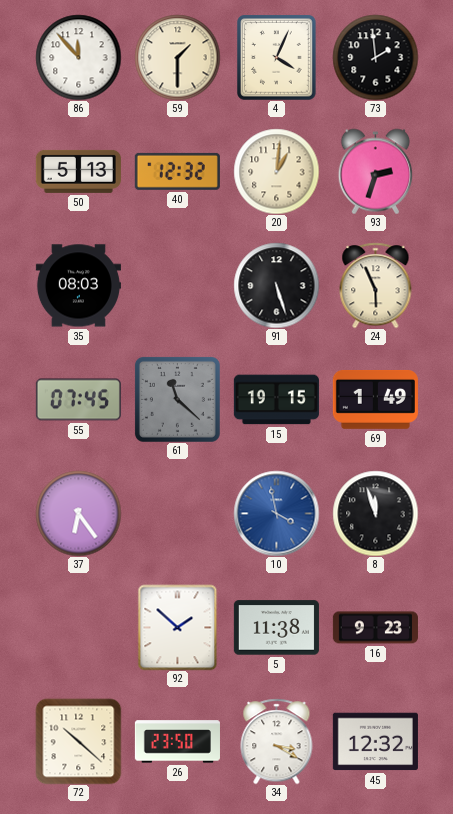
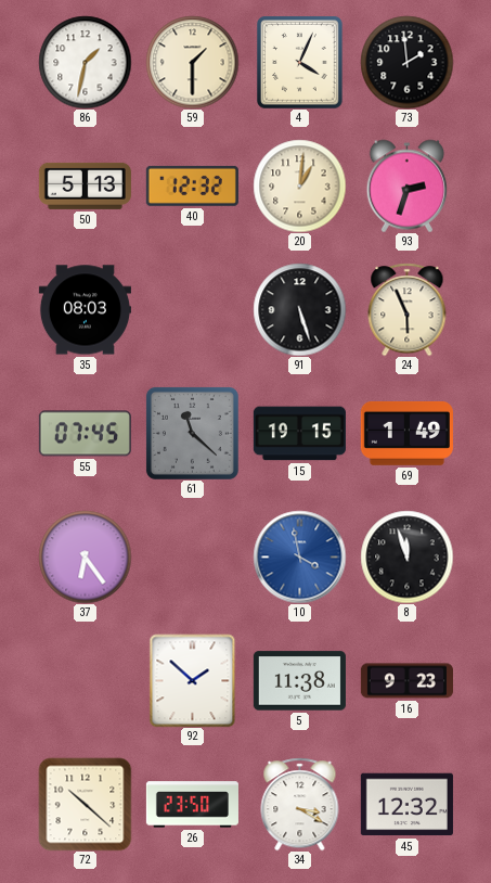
86: 11:53 -> 1:32 (85, 62)
